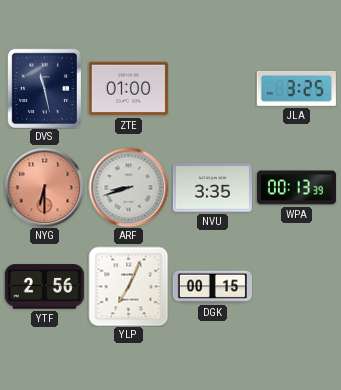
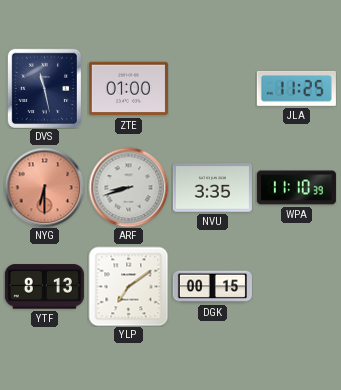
JLA: 3:25 -> 11:25 (296, 88)
WPA: 00:13 -> 11:10 (296, 188)
YTF: 2:56 -> 8:13 (44, 287)
YLP: 7:04 -> 7:09 (128, 286)
